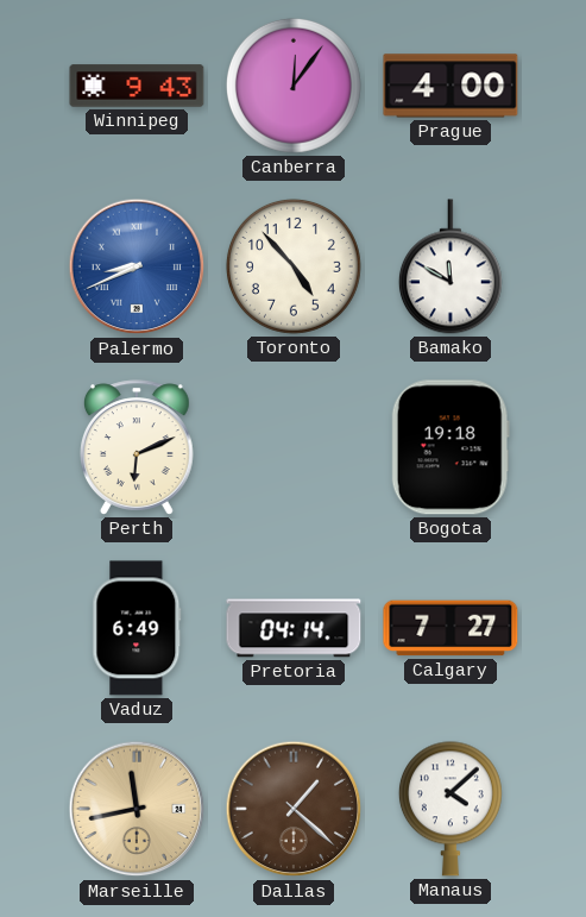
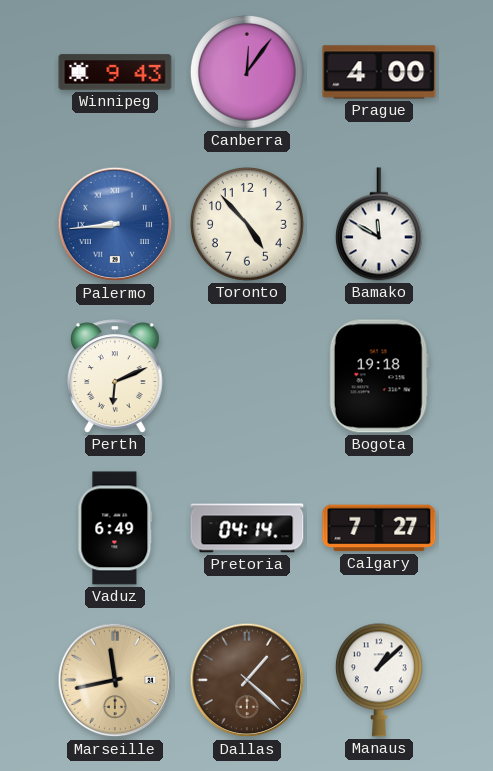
Palermo: 8:41 -> 8:44 (115, 224)
Manaus: 4:08 -> 1:08 (379, 680)
